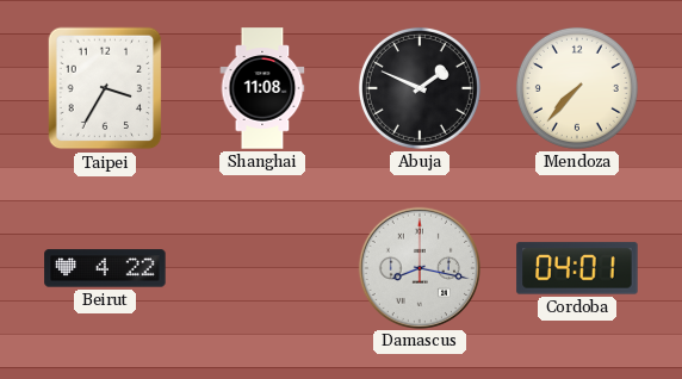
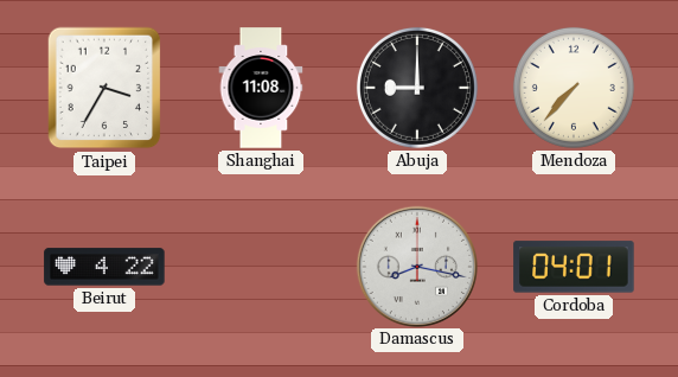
Abuja: 1:49 -> 9:00 (417, 88)
